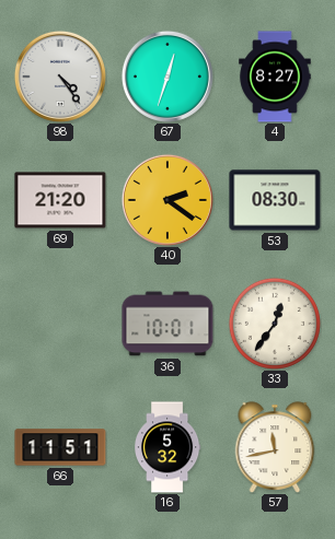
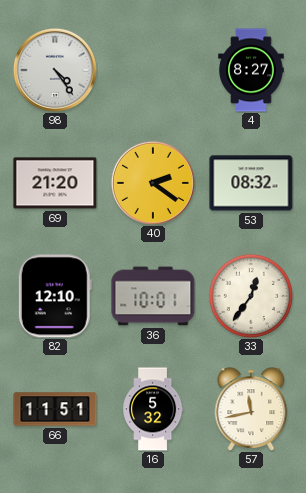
67: 12:33 -> none (168, 77)
53: 08:30 -> 08:32 (251, 183)
82: none -> 12:10 (55, 296)
